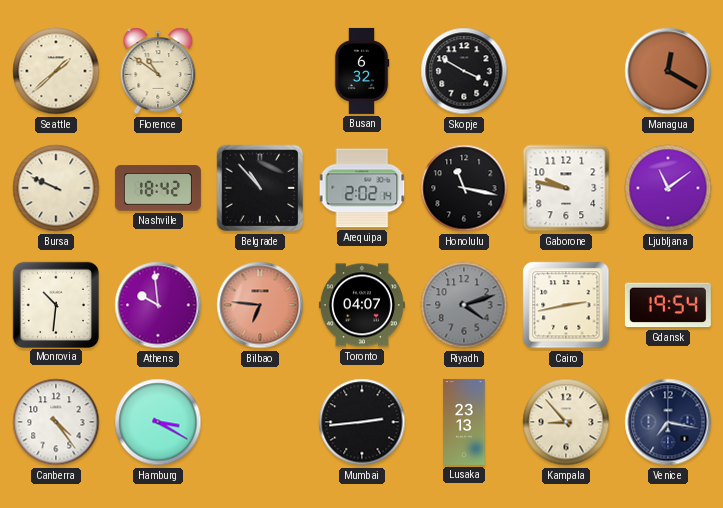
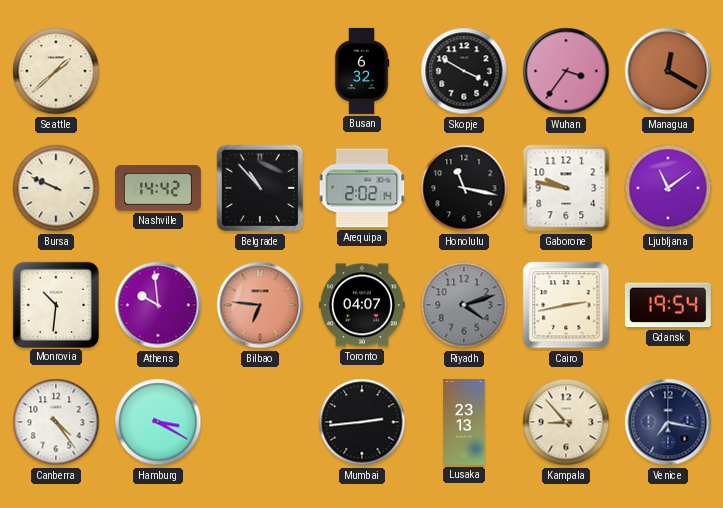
Florence: 10:51 -> none (158, 71)
Wuhan: none -> 3:36 (566, 71)
Nashville: 18:42 -> 14:42 (158, 188)
